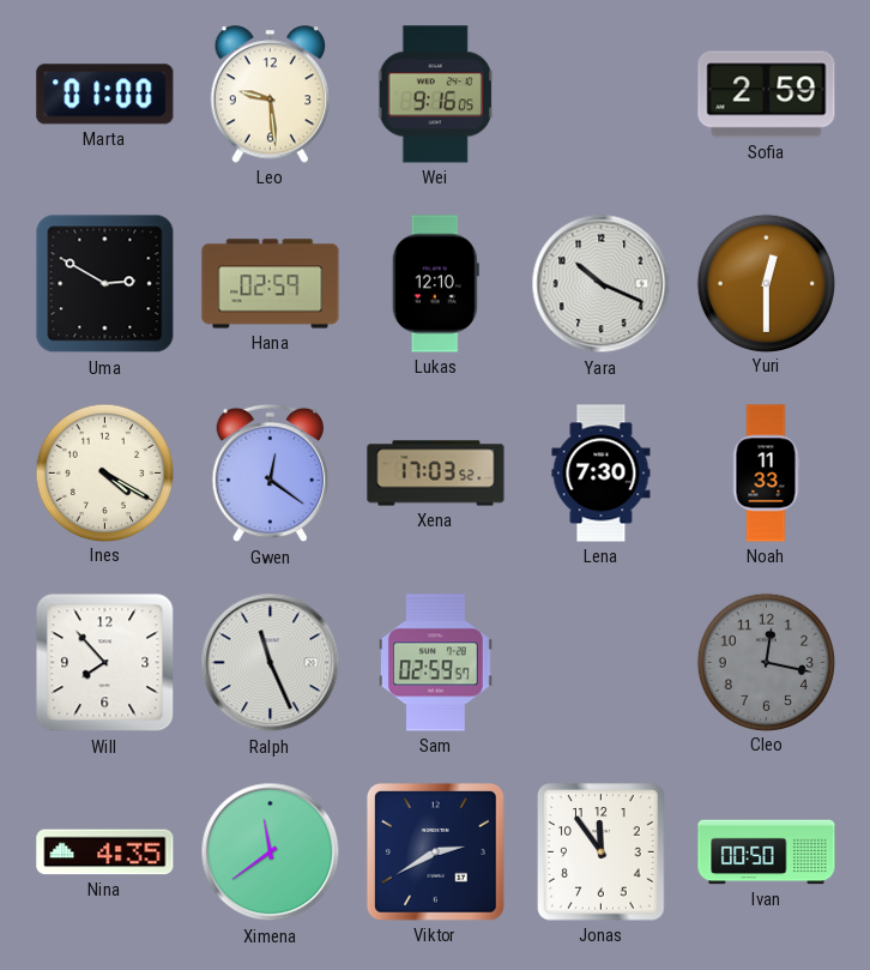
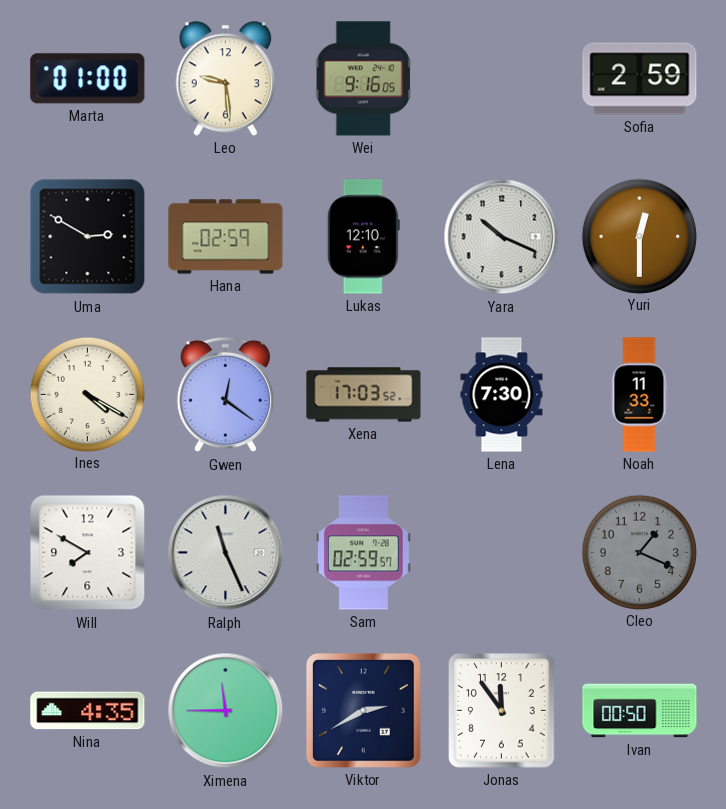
Will: 7:53 -> 7:50 (88, 553)
Cleo: 12:17 -> 1:19 (639, 552)
Ximena: 11:39 -> 11:45 (226, 711)
